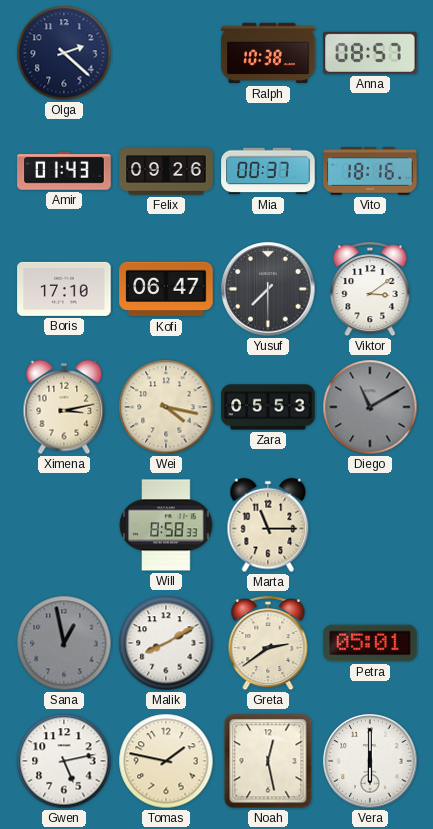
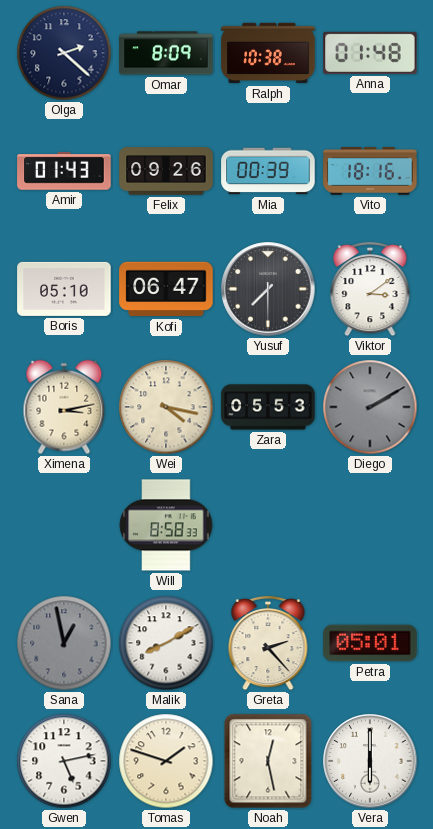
Omar: none -> 8:09 (166, 53)
Anna: 08:57 -> 01:48 (370, 53)
Mia: 00:37 -> 00:39 (268, 171)
Boris: 17:10 -> 05:10 (64, 289)
Diego: 11:10 -> 2:10 (370, 407)
Marta: 11:15 -> none (268, 525)
Greta: 2:39 -> 2:23 (268, 643)
Tomas: 1:47 -> 1:48 (166, 761)
